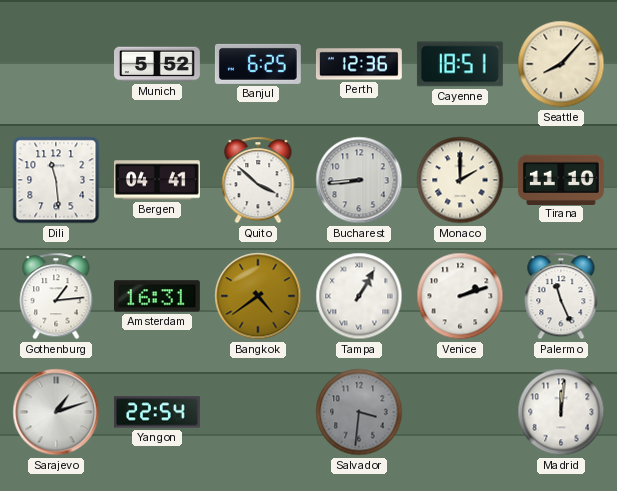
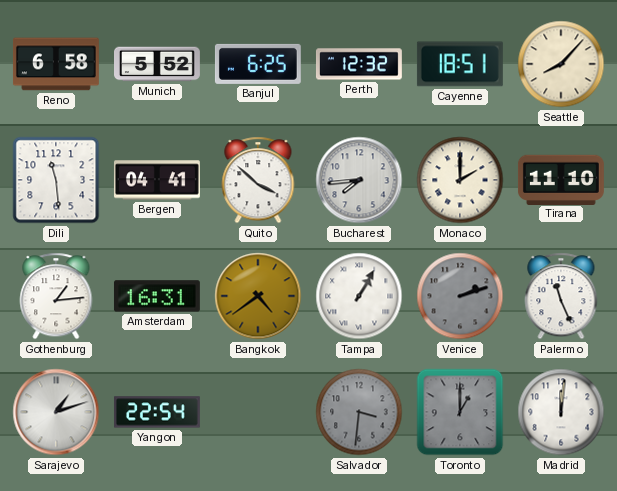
Reno: none -> 6:58 (56, 64)
Perth: 12:36 -> 12:32 (359, 64)
Bucharest: 8:44 -> 7:44 (359, 180)
Venice dial: white -> grey (460, 296)
Toronto: none -> 1:00 (460, 412)
